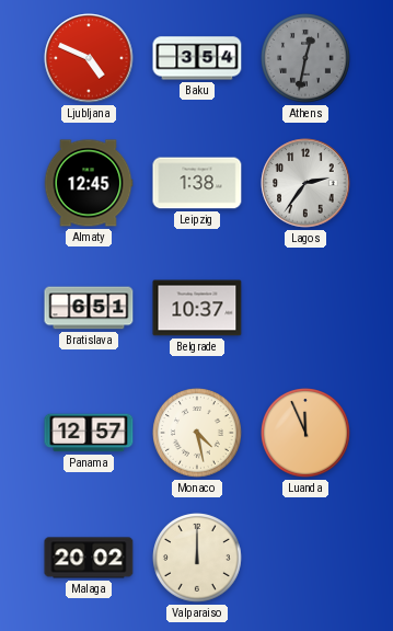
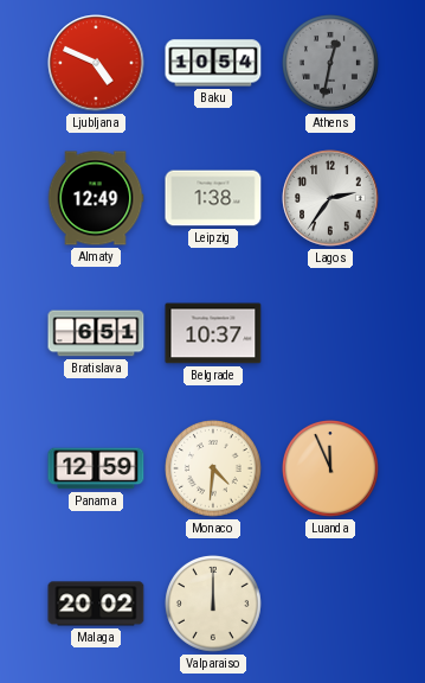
Baku: 3:54 -> 10:54 (213, 63)
Almaty: 12:45 -> 12:49 (96, 198)
Panama: 12:57 -> 12:59 (96, 468)
Monaco: 4:28 -> 4:31 (214, 470)
